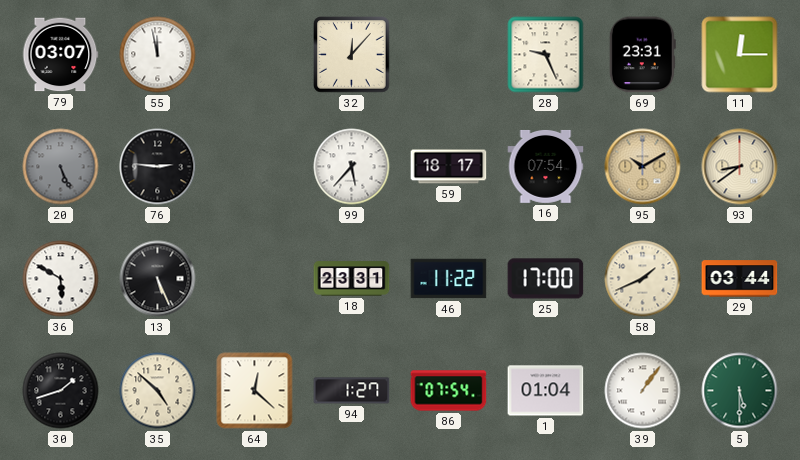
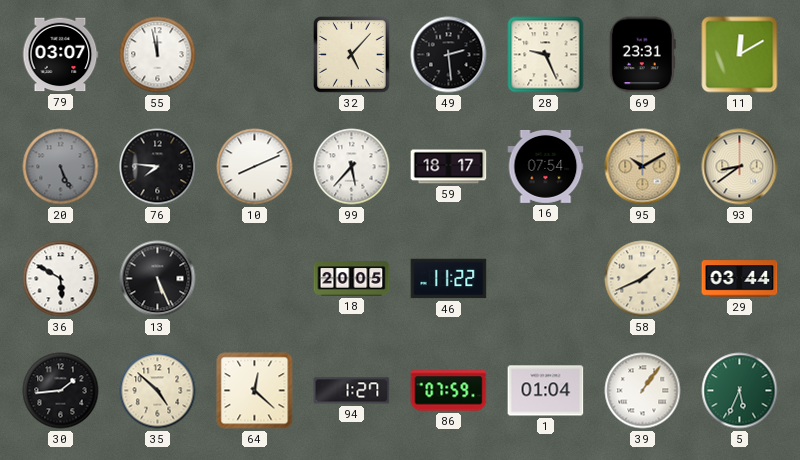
32: 12:07 -> 5:07 (352, 55)
49: none -> 2:29 (449, 55)
11: 12:15 -> 12:10 (740, 55)
76: 2:46 -> 7:46 (158, 167)
10: none -> 8:11 (255, 167)
18: 23:31 -> 20:05 (352, 279)
25: 17:00 -> none (546, 279)
30: 1:42 -> 1:44 (61, 391)
86: 07:54 -> 07:59 (449, 391)
5: 5:30 -> 5:34 (740, 391)
